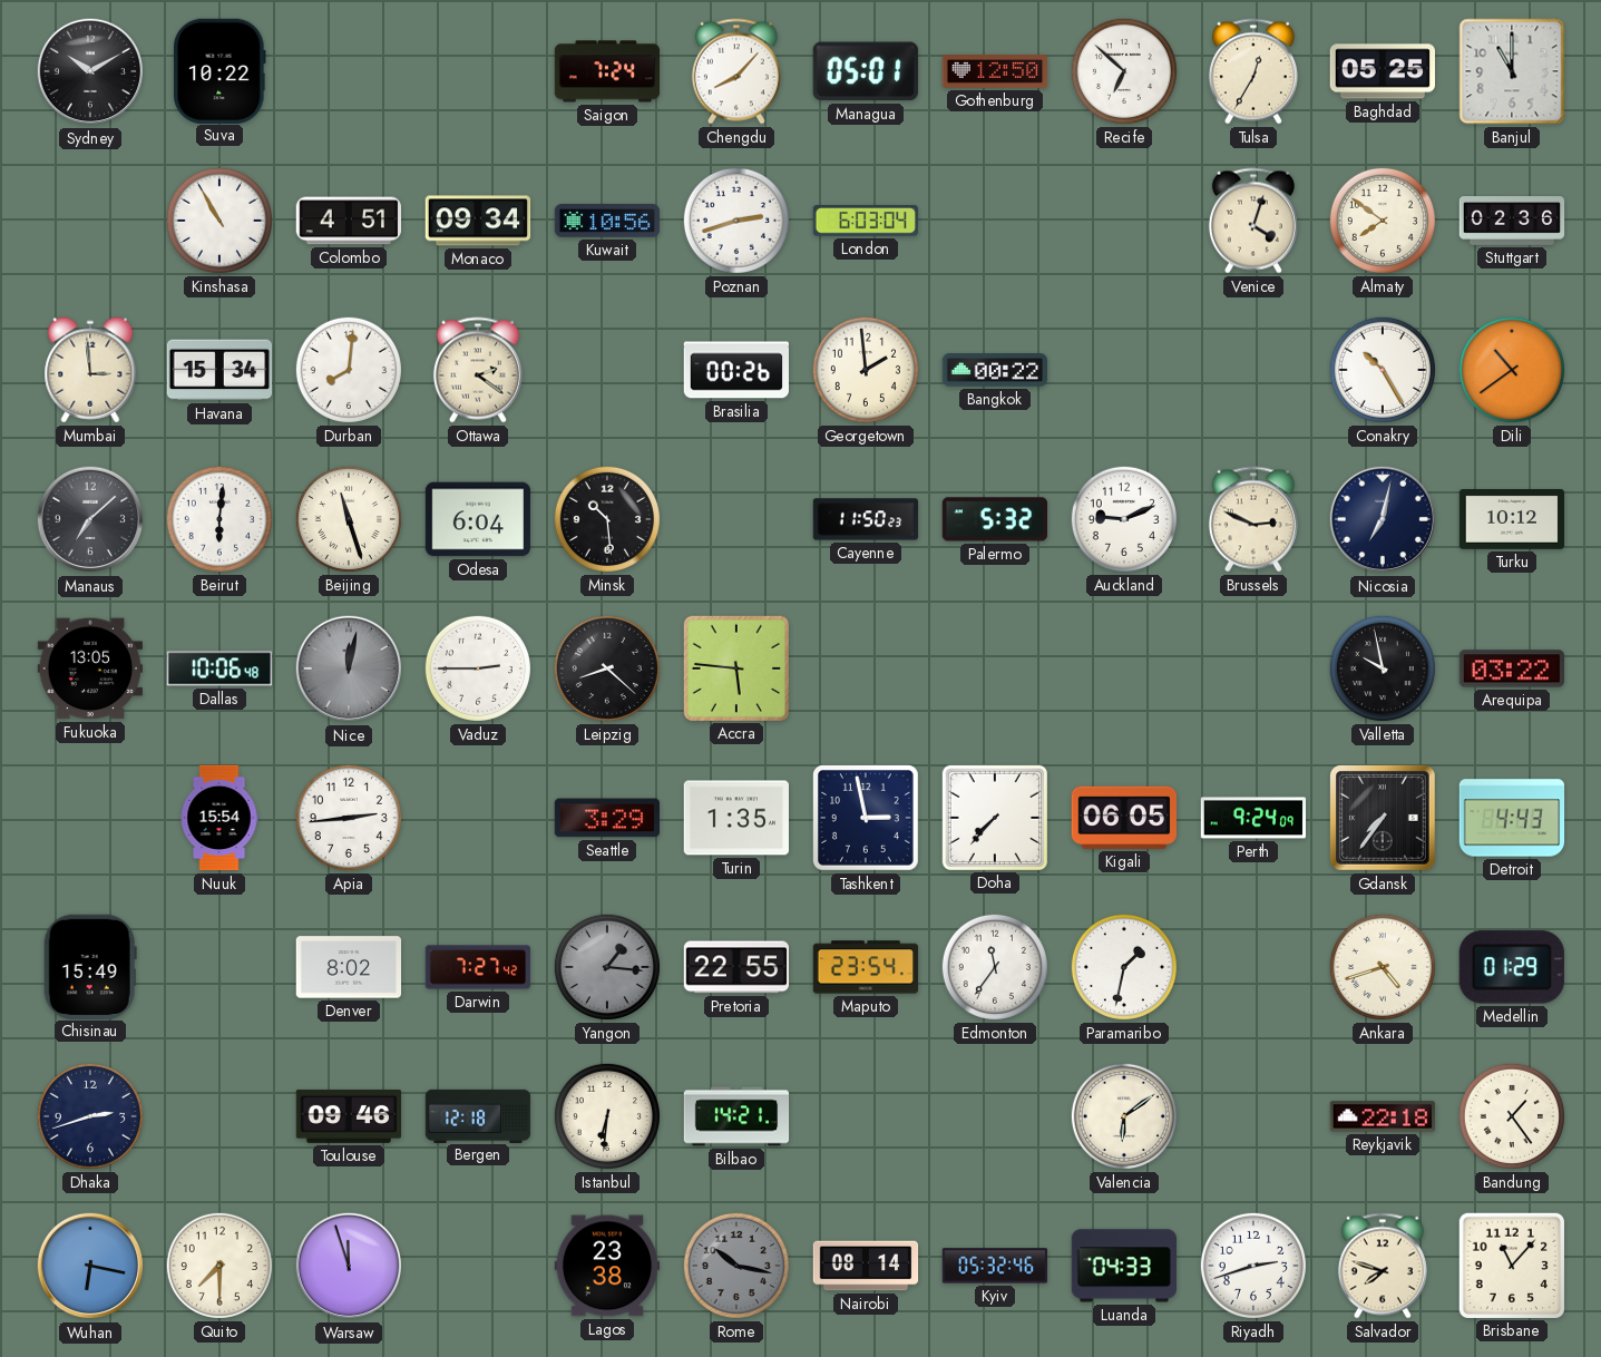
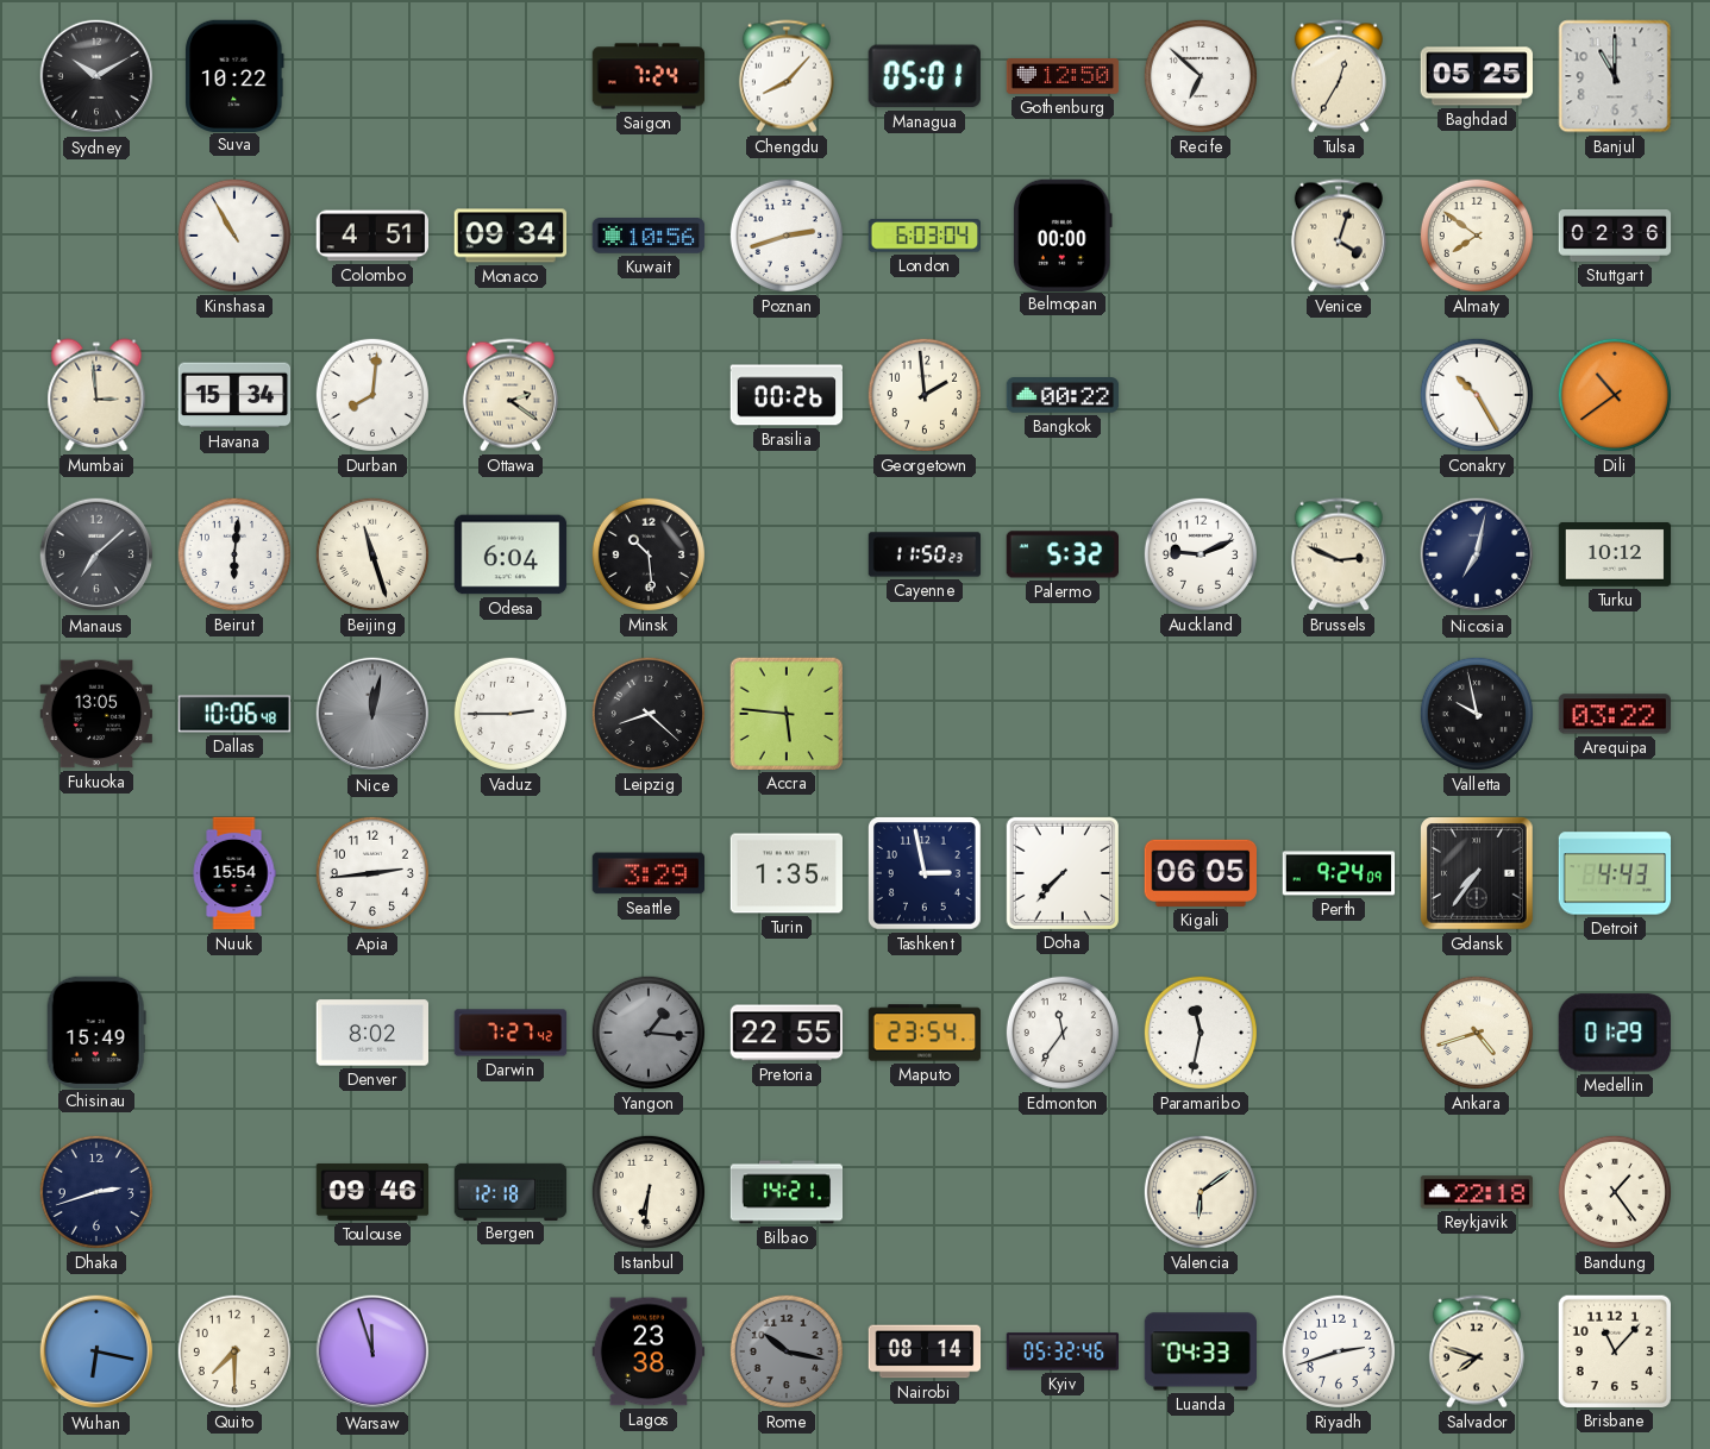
Belmopan: none -> 00:00 (1064, 234)
Paramaribo: 1:32 -> 11:32 (1201, 1033)
